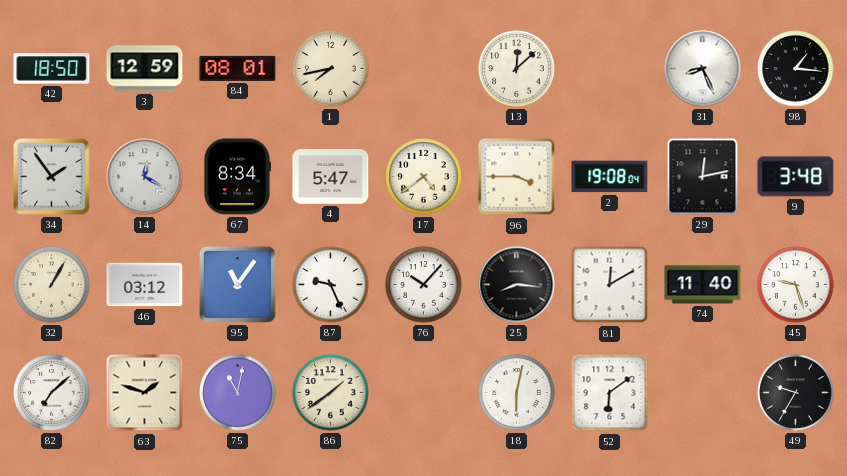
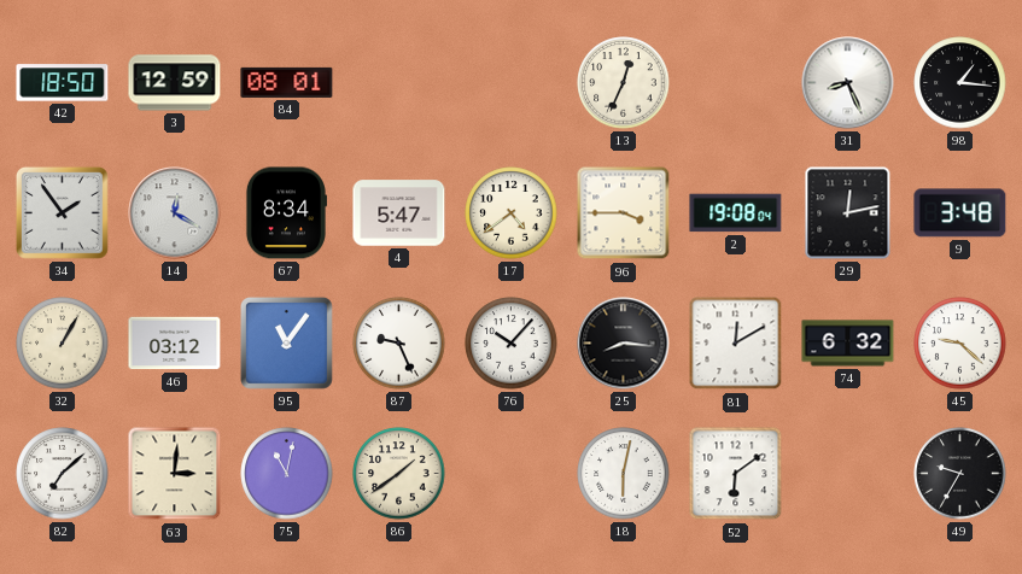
1: 7:43 -> none (331, 69)
13: 12:08 -> 12:34 (624, 83)
74: 11:40 -> 6:32 (848, 344)
45: 9:27 -> 9:22 (960, 344)
63: 1:48 -> 3:01 (175, 474)
